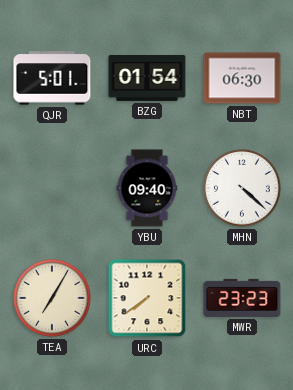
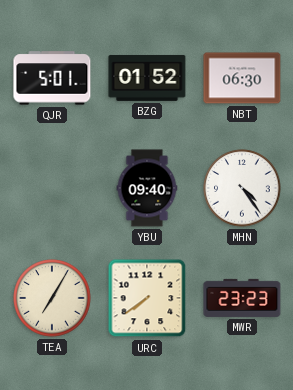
BZG: 01:54 -> 01:52 (147, 78)
MHN: 4:22 -> 4:24 (242, 188)
